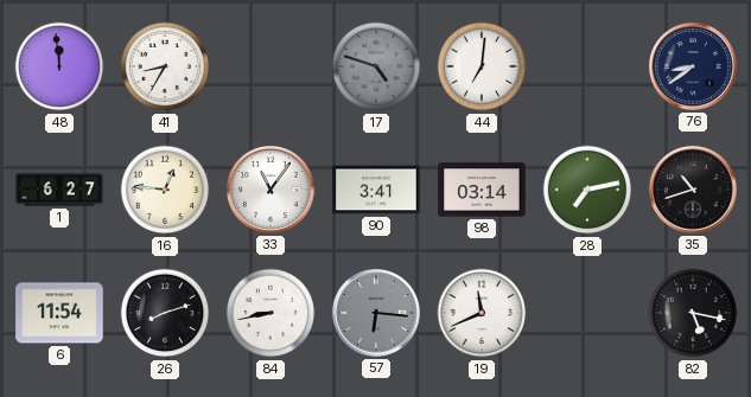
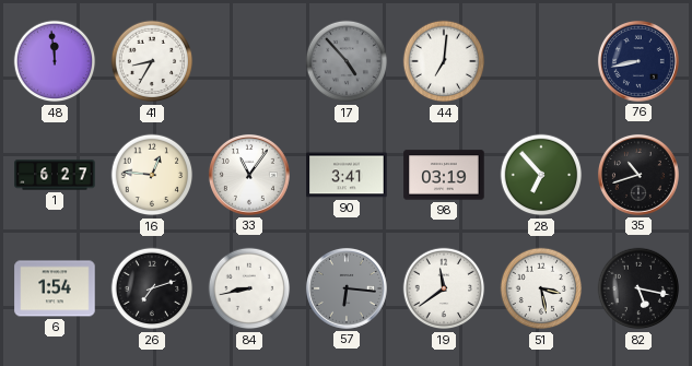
17: 4:48 -> 4:53 (347, 61)
76: 8:39 -> 8:43 (638, 61)
98: 03:14 -> 03:19 (444, 175)
28: 7:13 -> 6:53 (541, 175)
6: 11:54 -> 1:54 (55, 288)
26: 8:12 -> 7:12 (152, 288)
19: 11:41 -> 11:39 (444, 288)
51: none -> 3:28 (541, 288)
